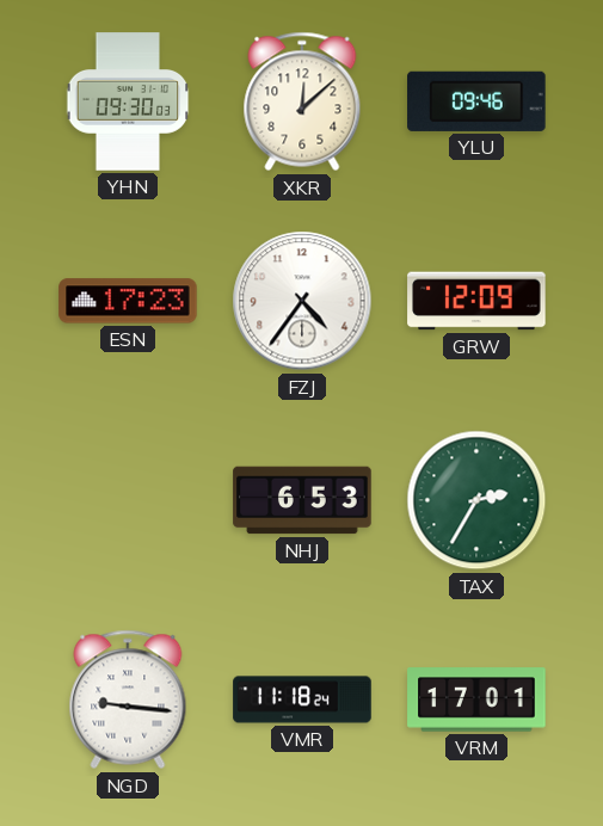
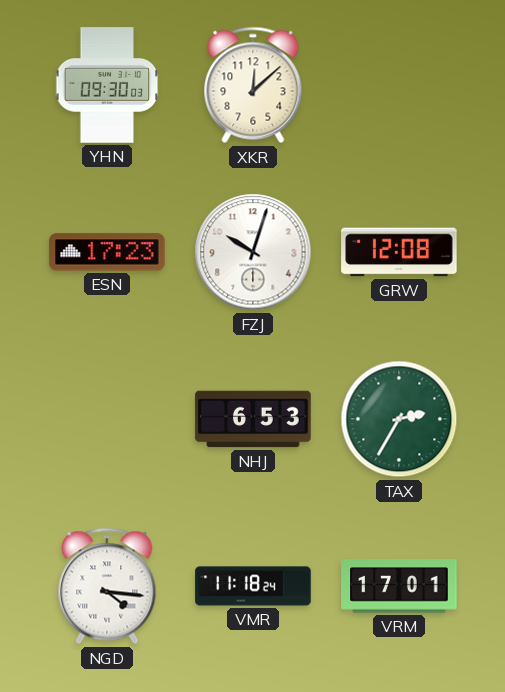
YLU: 09:46 -> none (476, 101)
FZJ: 4:36 -> 10:03 (253, 252)
GRW: 12:09 -> 12:08 (399, 252)
NGD: 9:16 -> 4:16 (107, 586)
